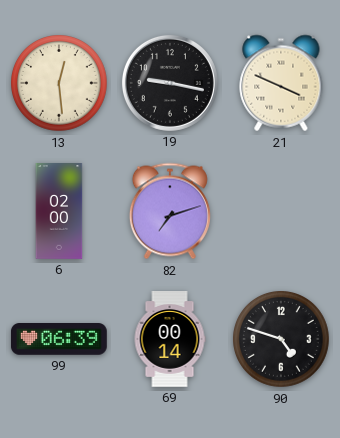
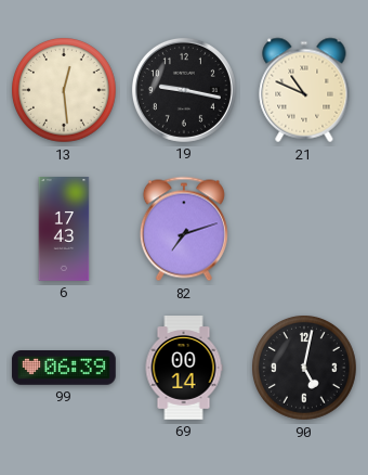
21: 3:49 -> 10:49 (304, 90)
6: 02:00 -> 17:43 (64, 229)
90: 4:48 -> 5:02 (305, 369)
